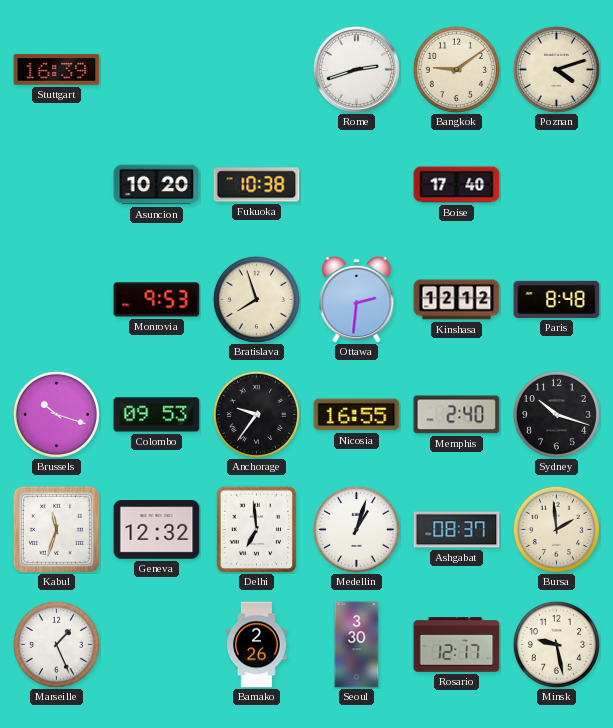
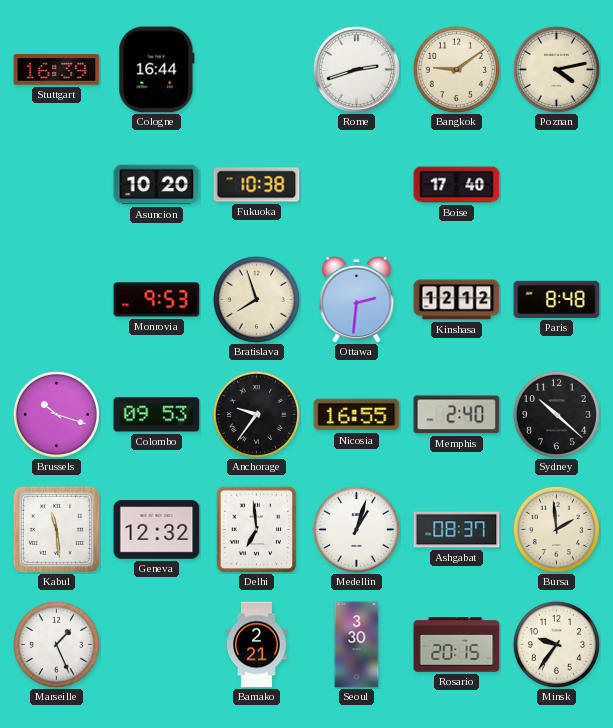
Cologne: none -> 16:44 (157, 70)
Poznan: 4:12 -> 4:13 (556, 69)
Sydney: 10:18 -> 10:22 (556, 414)
Kabul: 11:33 -> 11:29 (56, 529)
Bamako: 2:26 -> 2:21 (257, 645)
Rosario: 12:17 -> 20:15 (457, 645)
Minsk: 9:28 -> 9:36 (556, 644)
